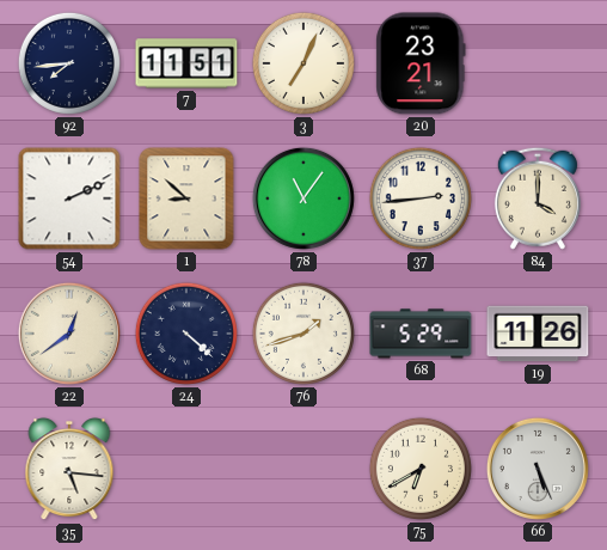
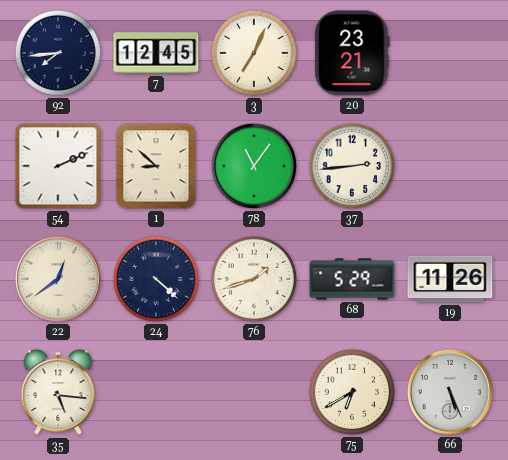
7: 11:51 -> 12:45 (156, 53)
84: 4:00 -> none (538, 198)
